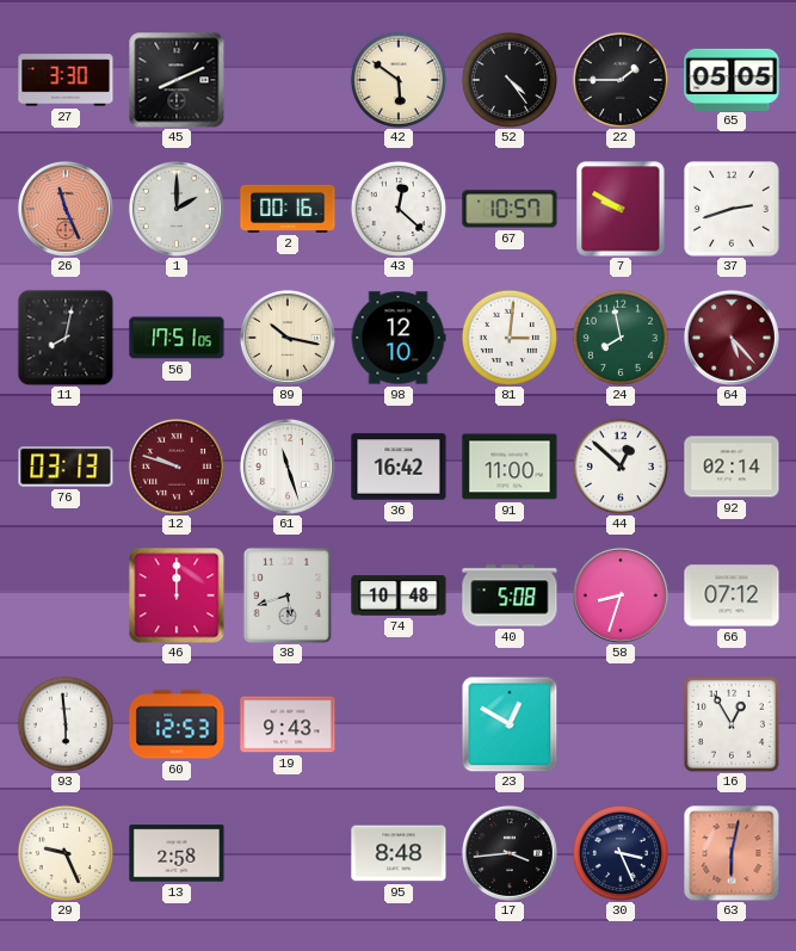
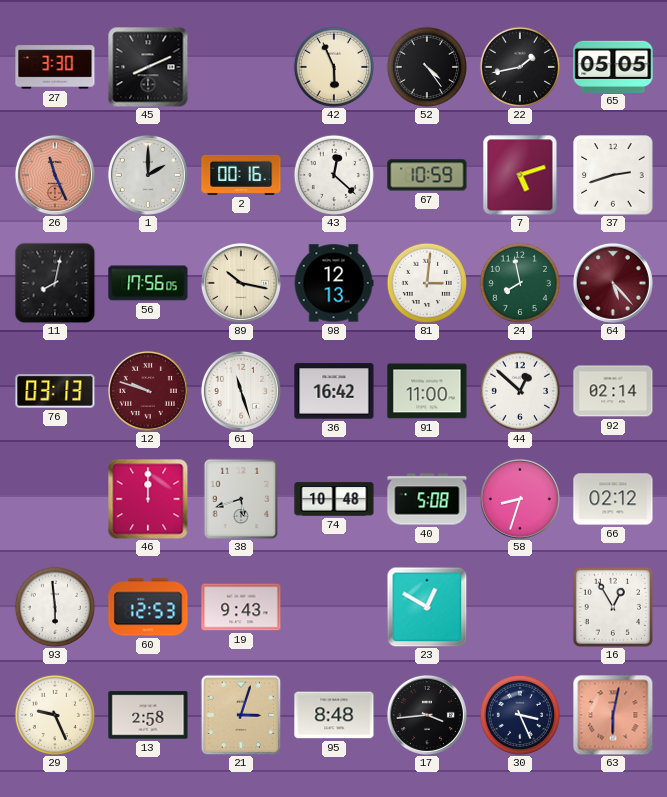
42: 5:51 -> 5:56 (334, 67)
22: 1:45 -> 1:43 (520, 67)
67: 10:57 -> 10:59 (427, 175)
7: 9:50 -> 5:12 (520, 175)
56: 17:51 -> 17:56 (148, 283)
98: 12:10 -> 12:13 (334, 283)
66: 07:12 -> 02:12 (613, 499)
21: none -> 3:03 (241, 715)
